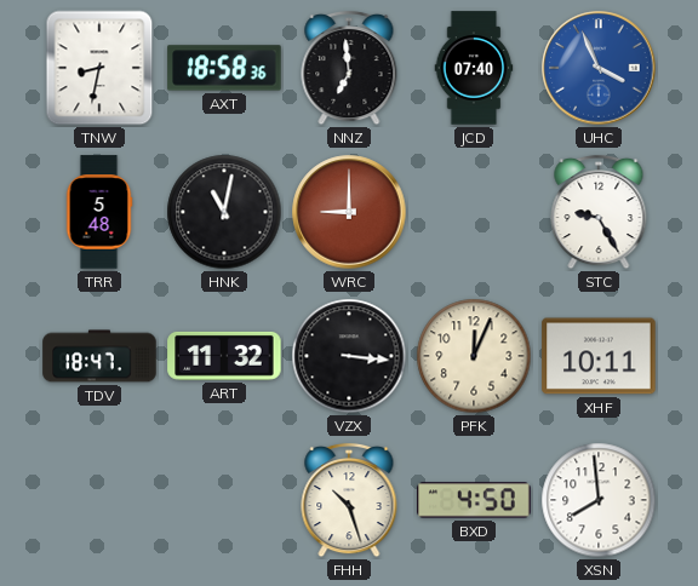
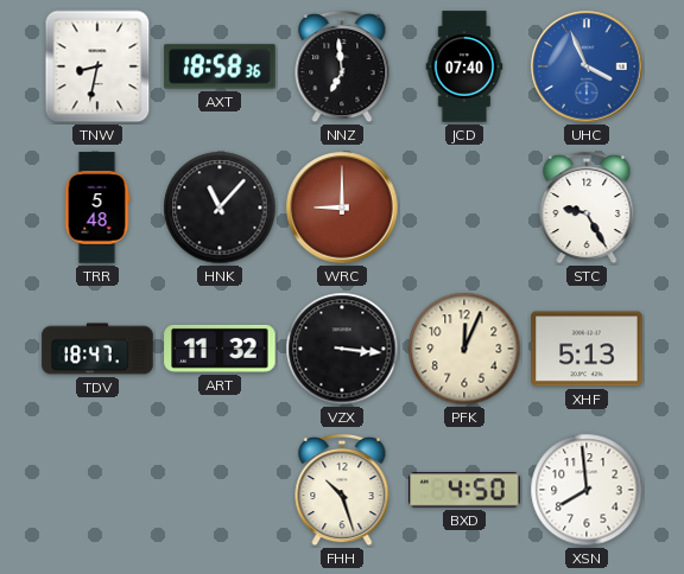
HNK: 11:02 -> 11:07 (220, 208)
XHF: 10:11 -> 5:13 (587, 349)
